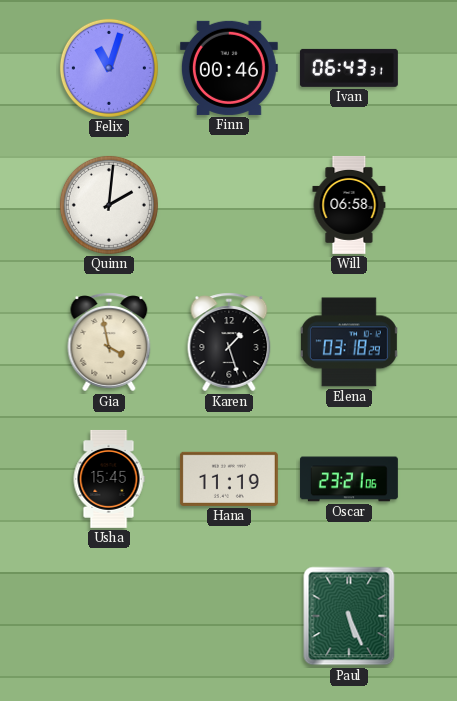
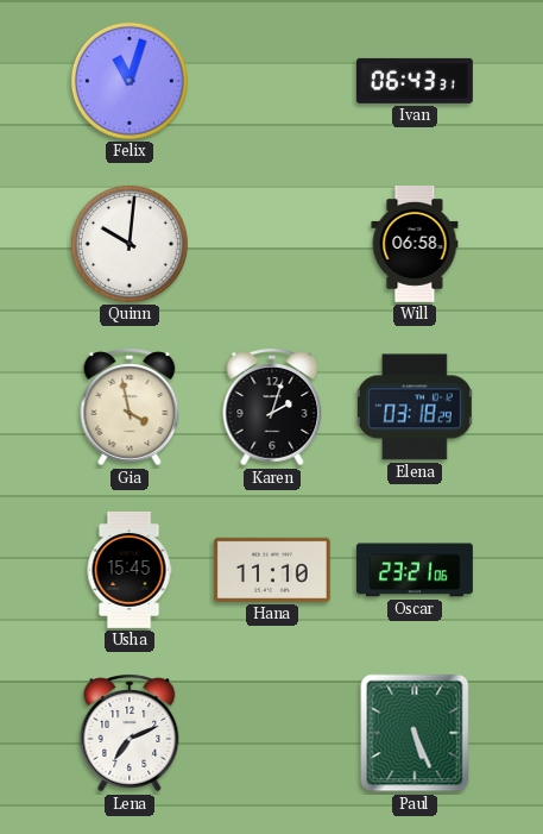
Finn: 00:46 -> none (229, 68)
Quinn: 2:01 -> 10:01 (130, 244)
Karen: 1:27 -> 2:03 (272, 407)
Hana: 11:19 -> 11:10 (272, 570)
Lena: none -> 7:11 (130, 733)
